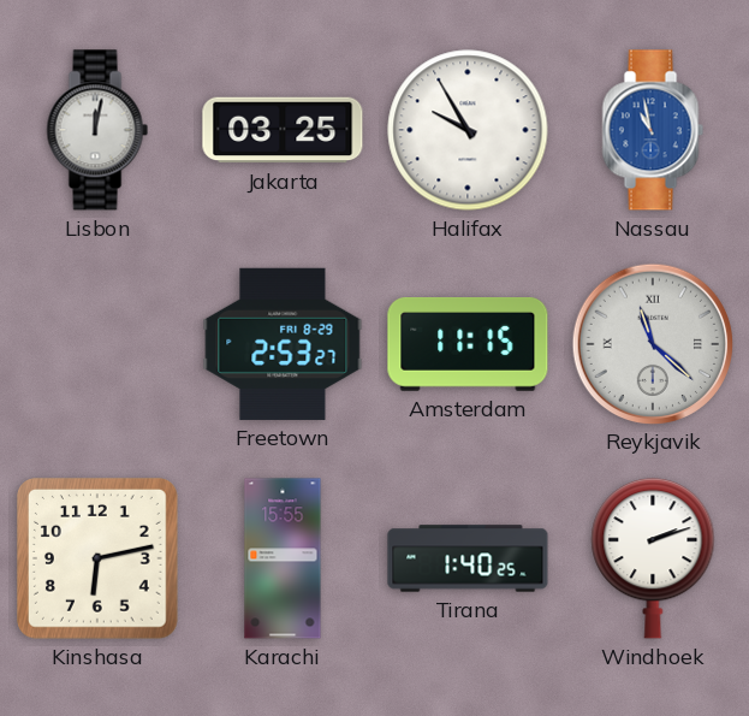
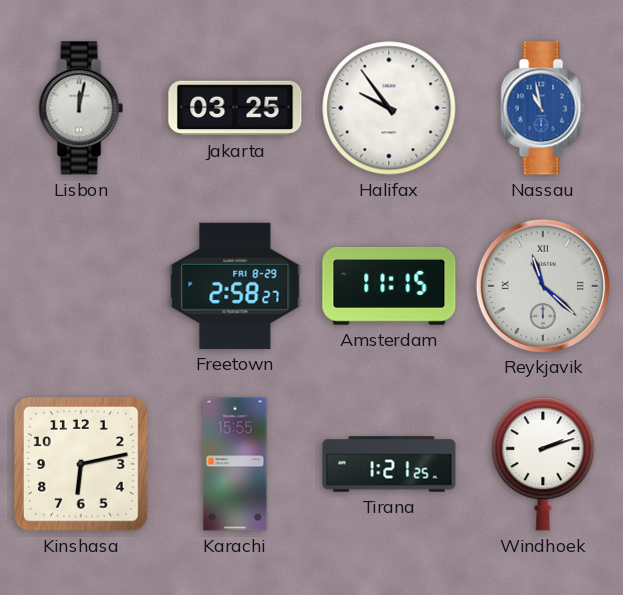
Halifax: 9:55 -> 9:54 (389, 108)
Freetown: 2:53 -> 2:58 (235, 286)
Tirana: 1:40 -> 1:21 (389, 464)
